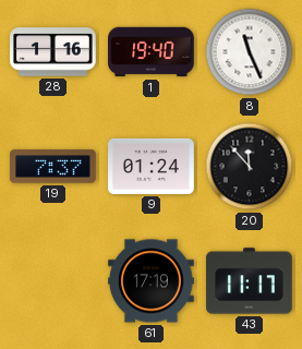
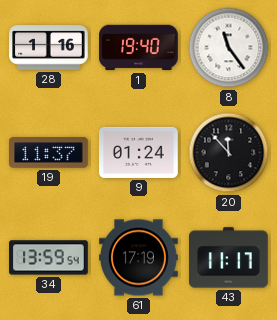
8: 11:26 -> 11:24 (229, 48)
19: 7:37 -> 11:37 (49, 153)
34: none -> 13:59 (49, 258)
